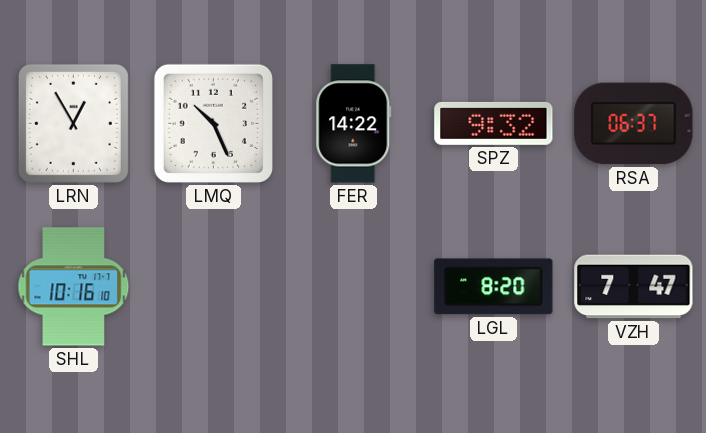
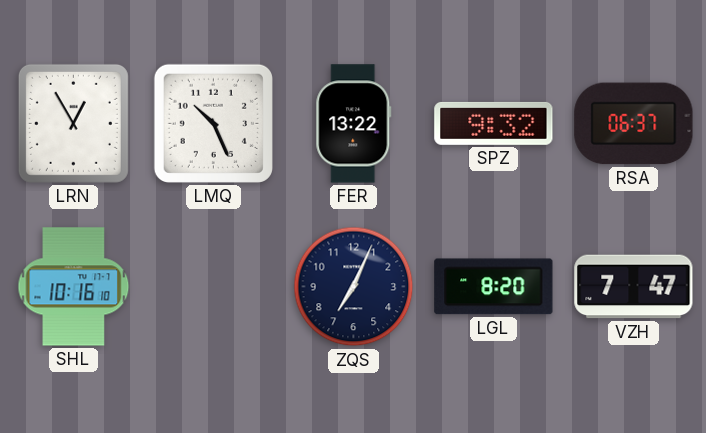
FER: 14:22 -> 13:22 (354, 124)
ZQS: none -> 7:04 (354, 287)
